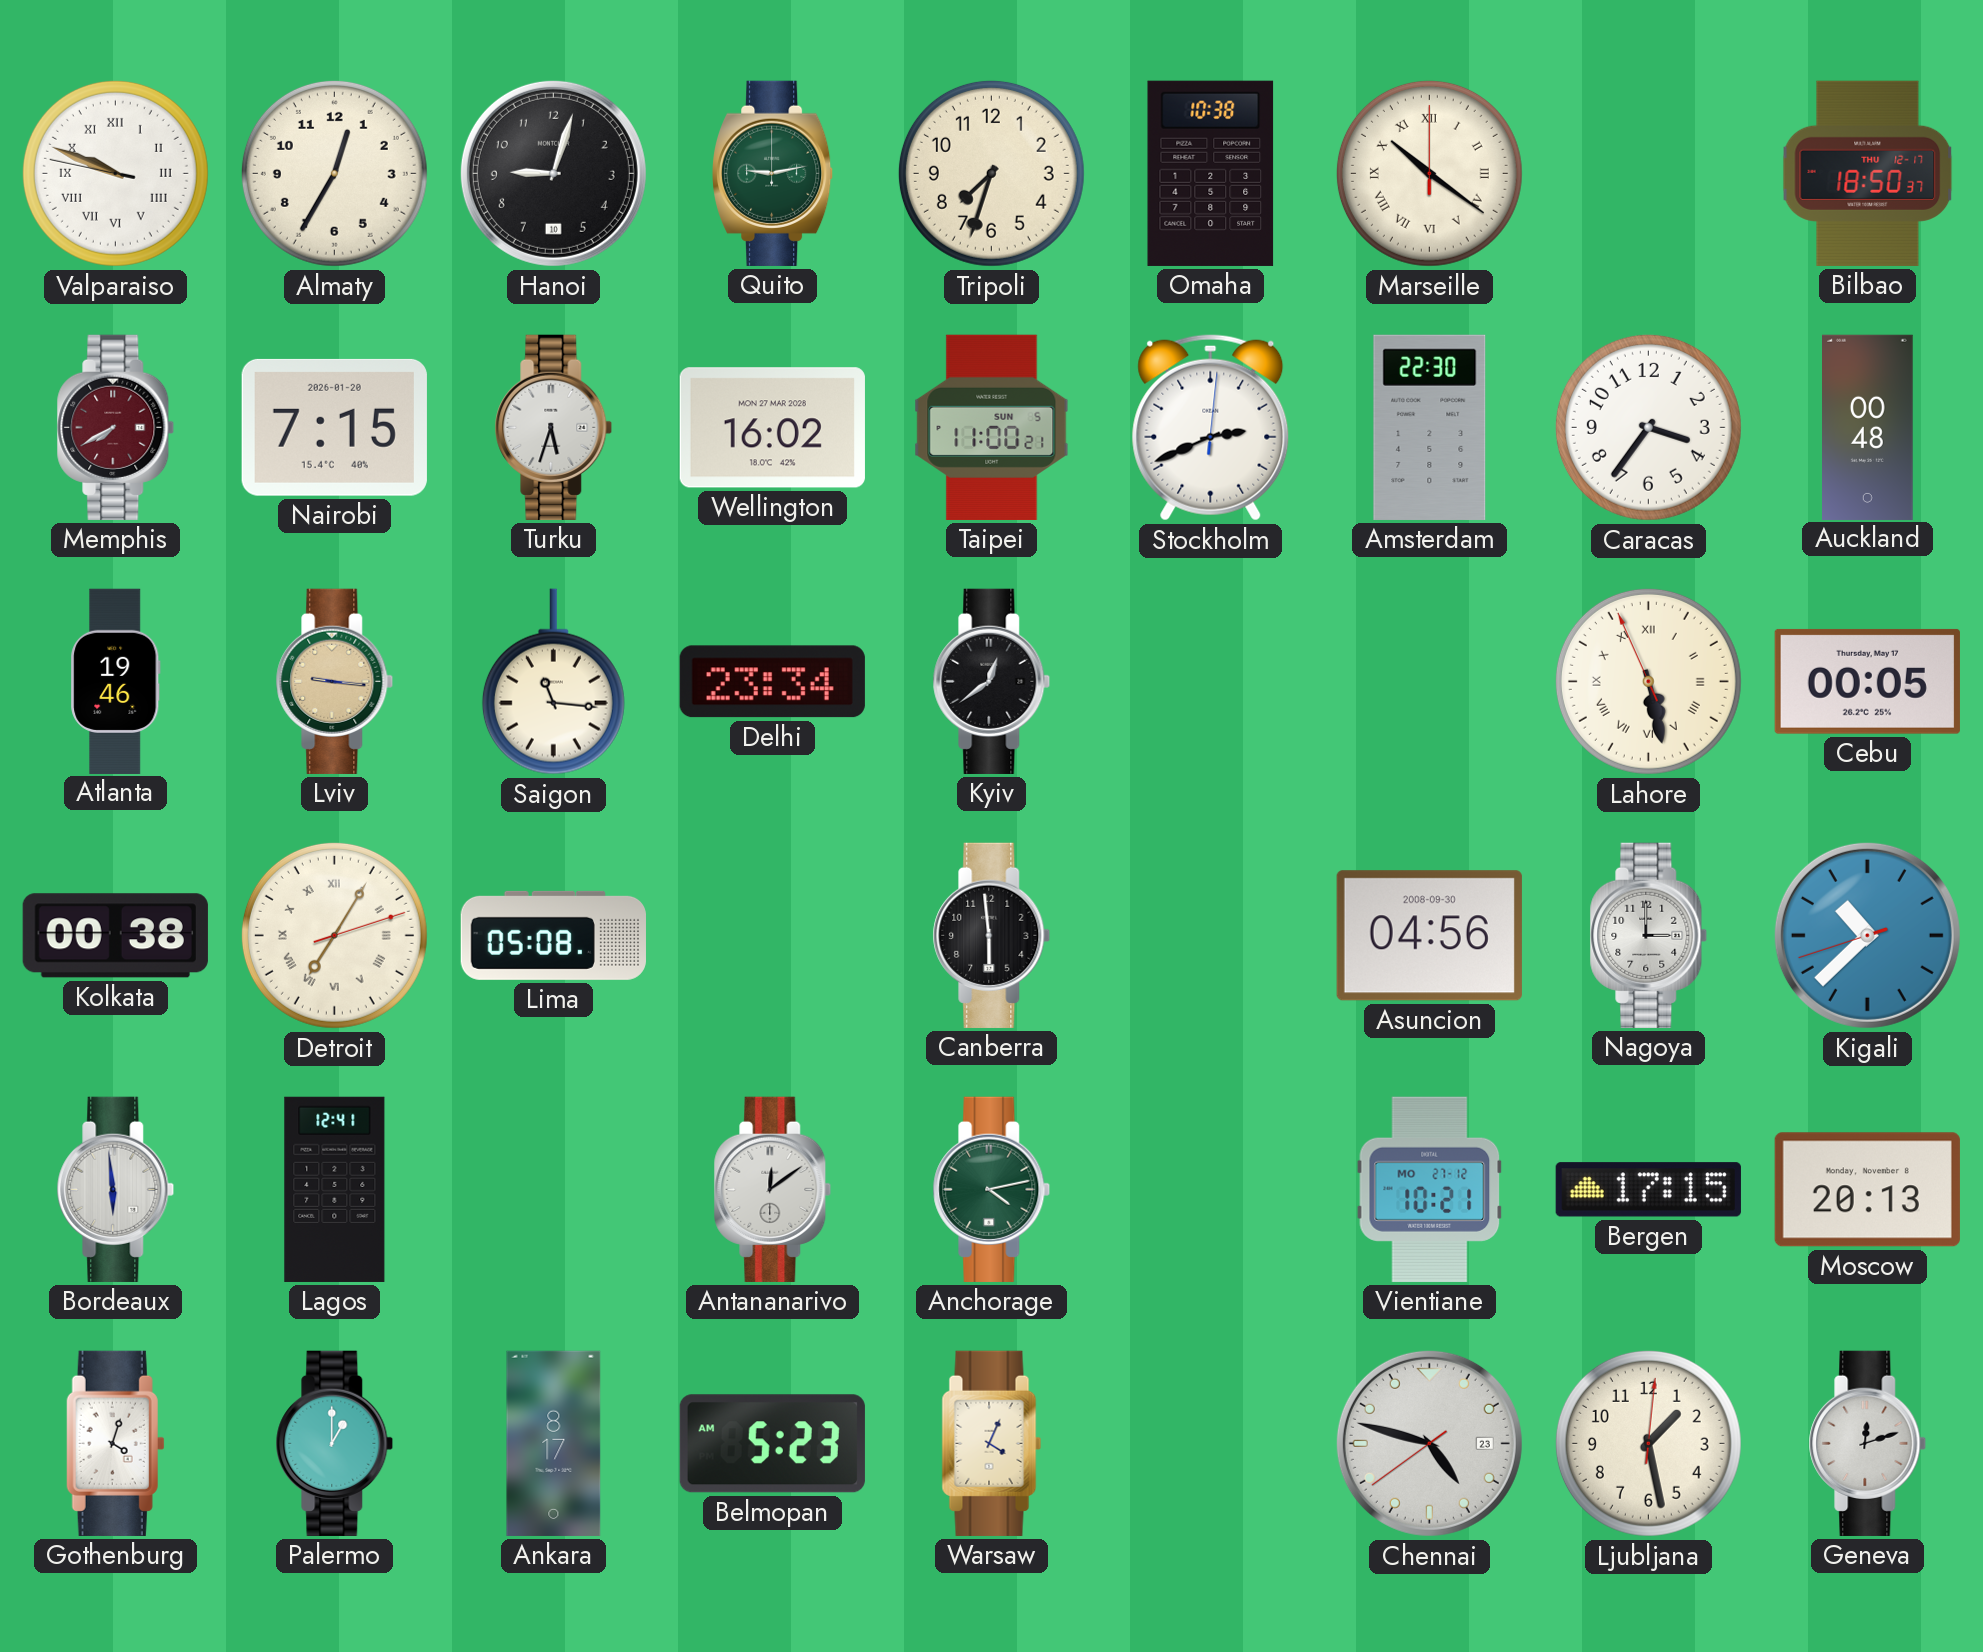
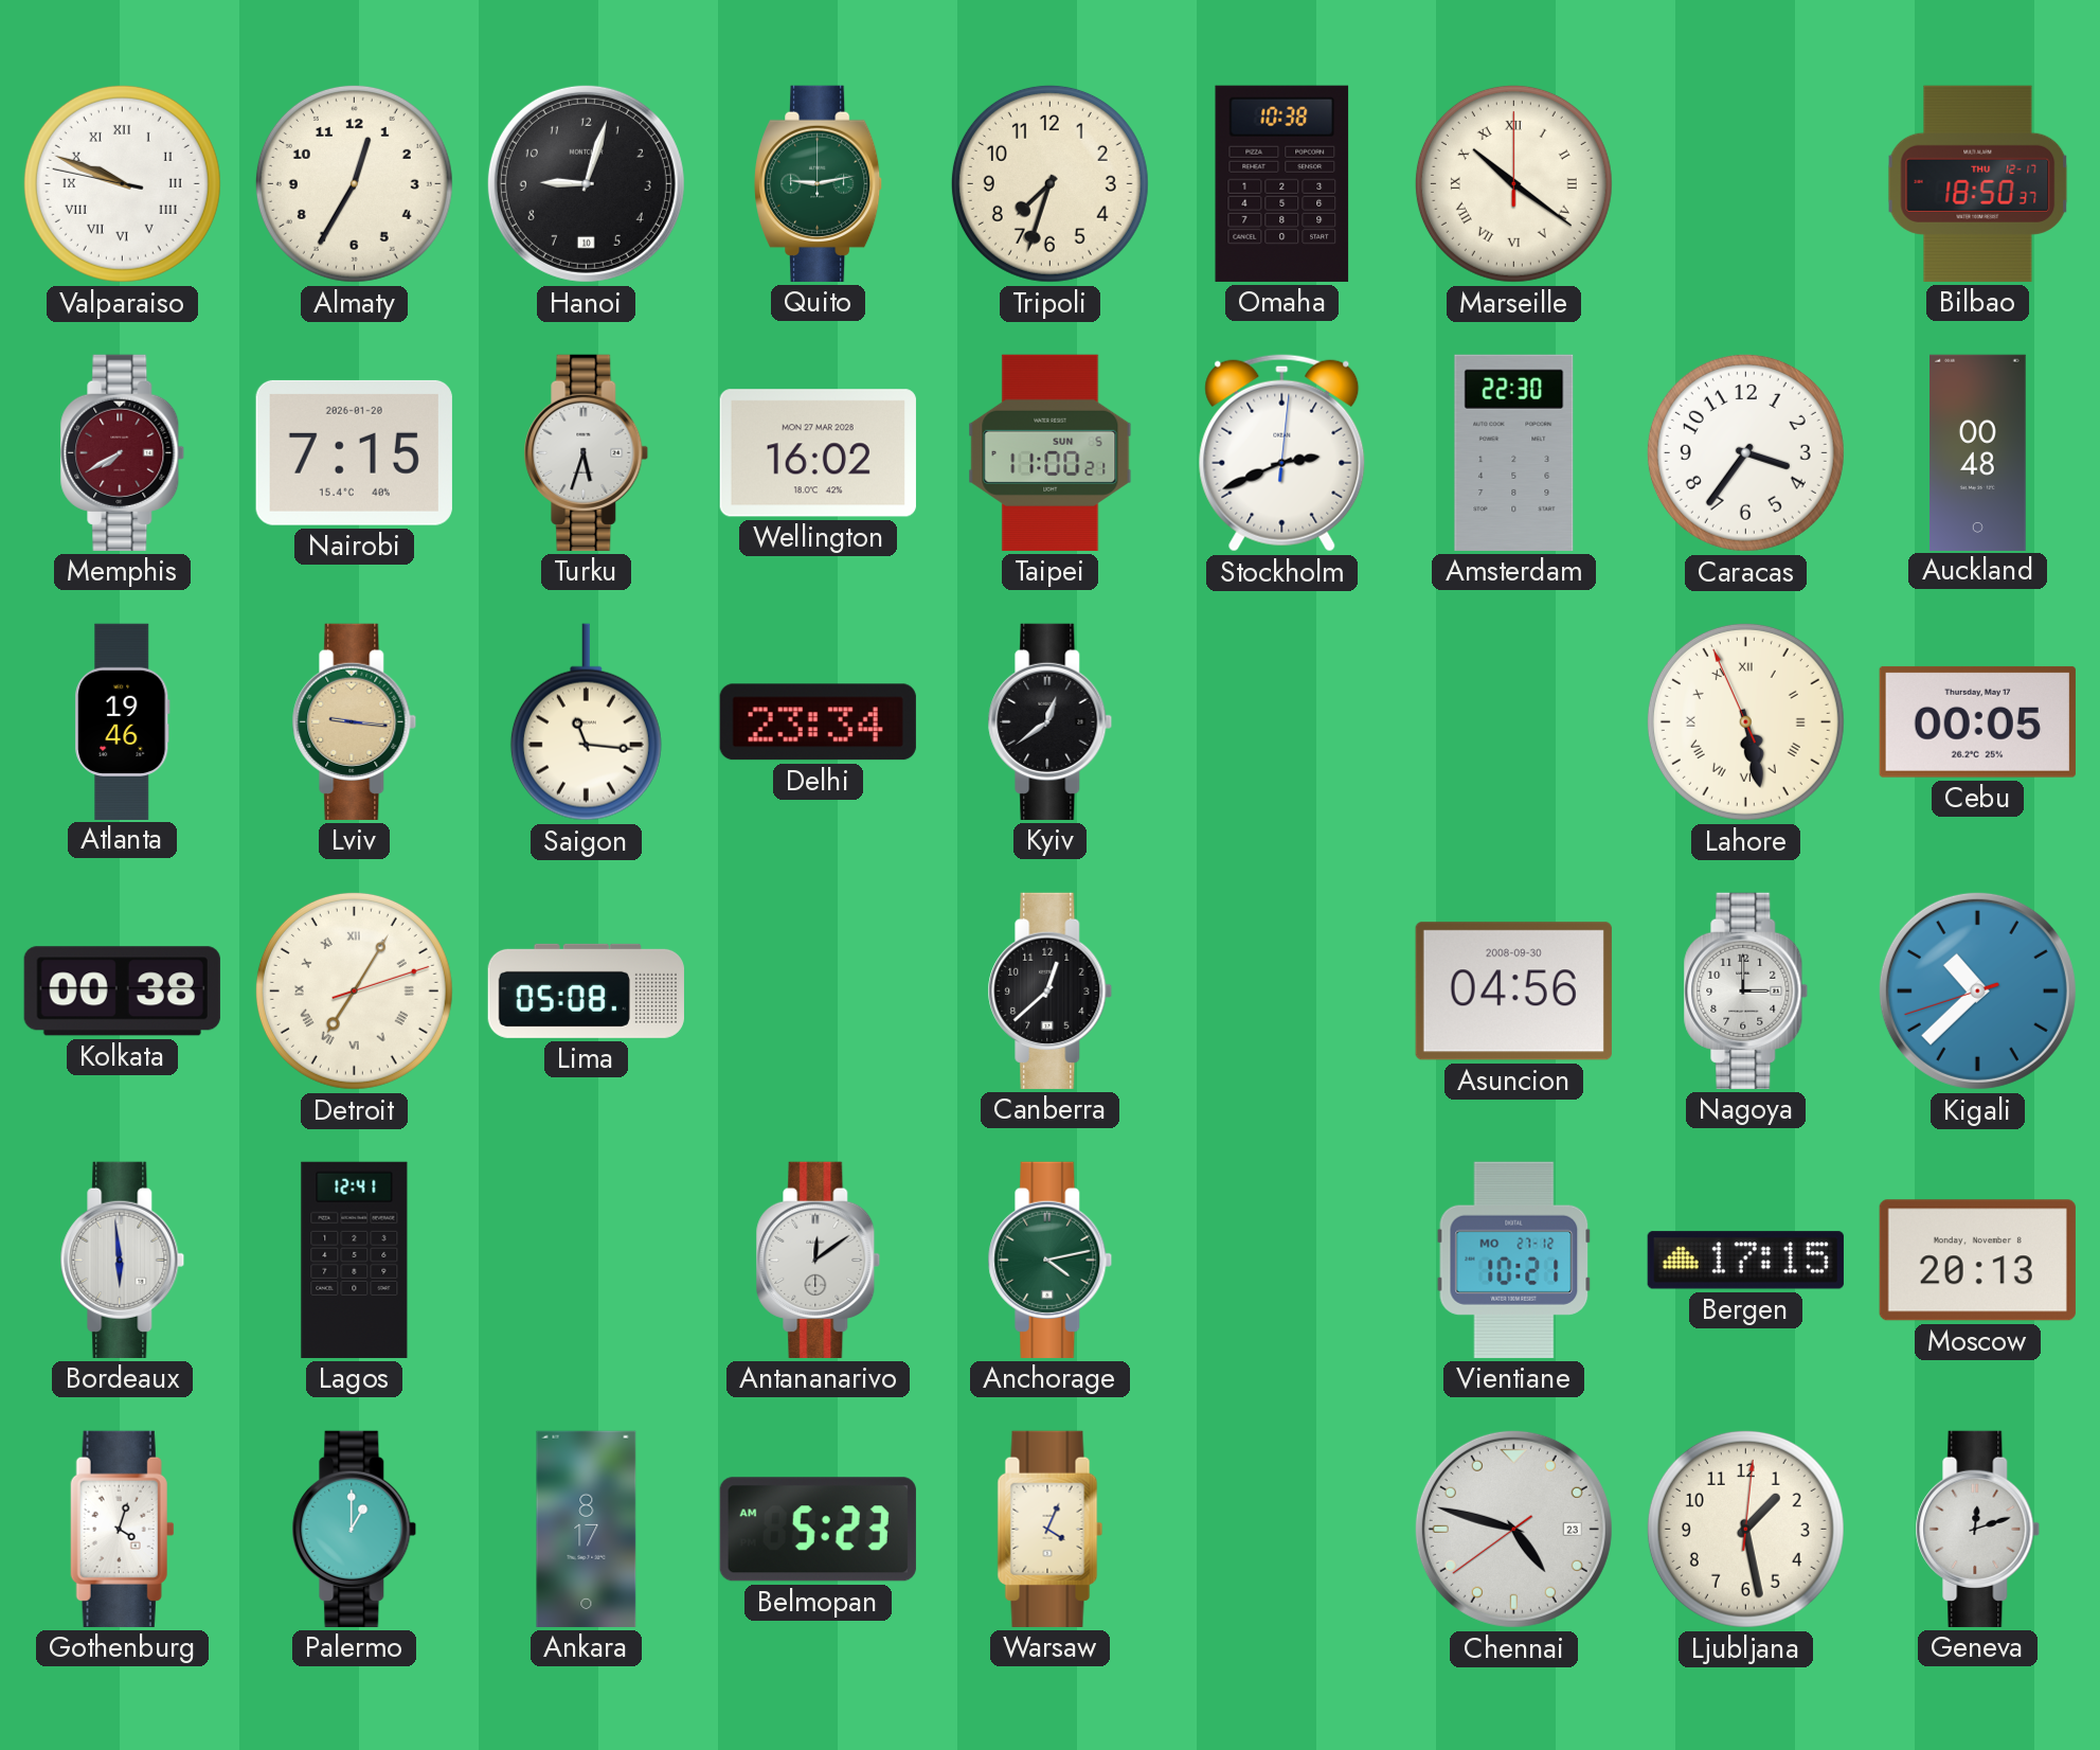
Canberra: 5:59 -> 12:38 (1051, 990)
